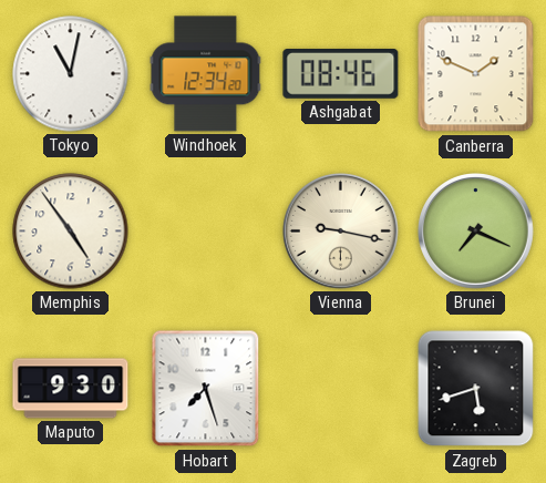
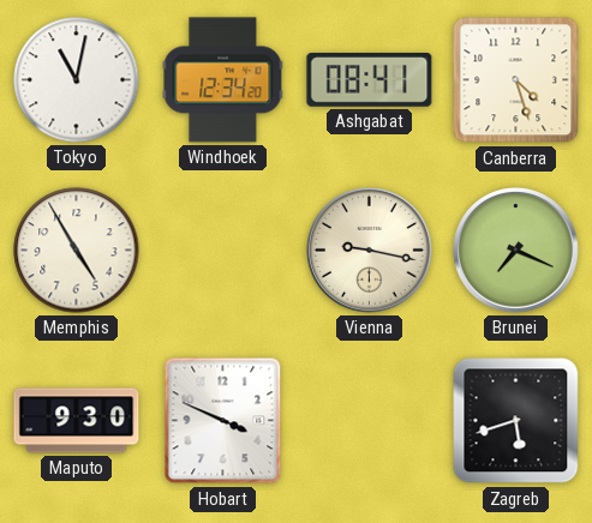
Ashgabat: 08:46 -> 08:41 (370, 80)
Canberra: 1:49 -> 4:27 (516, 80)
Memphis: 4:54 -> 4:55 (77, 251)
Hobart: 7:27 -> 3:49 (223, 421)
